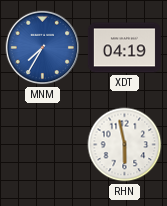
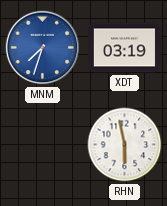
MNM: 7:35 -> 7:33 (43, 48)
XDT: 04:19 -> 03:19 (124, 48)
